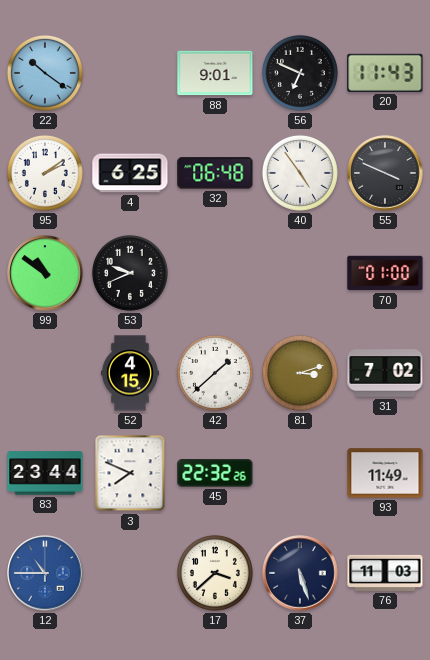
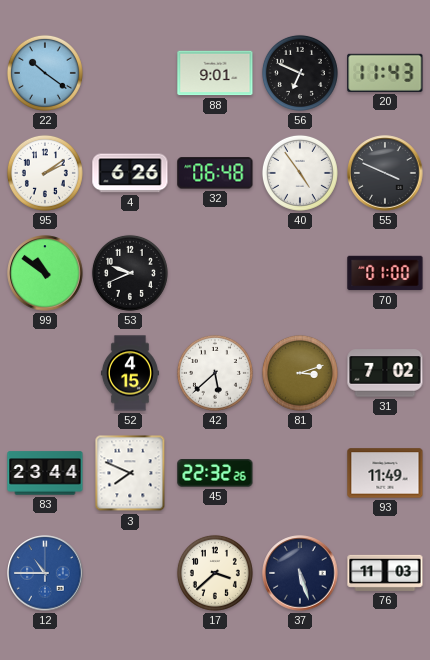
4: 6:25 -> 6:26 (130, 173)
42: 1:38 -> 5:38 (215, 373)
